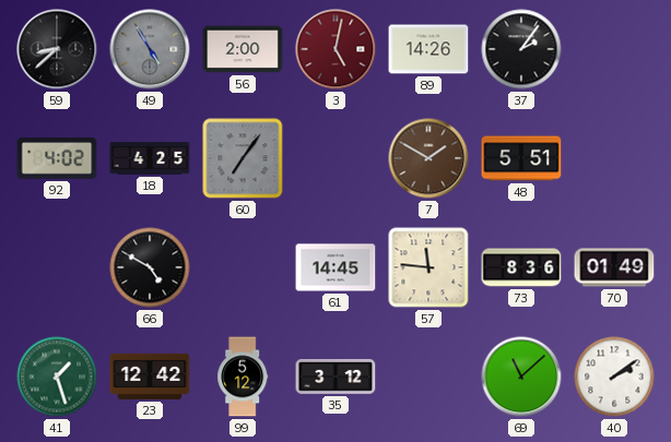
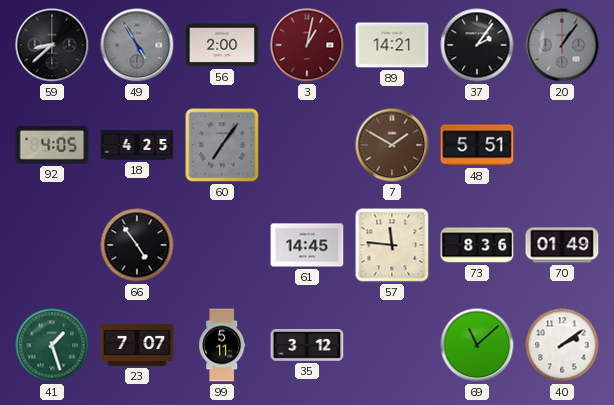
3: 5:02 -> 1:02 (307, 45)
89: 14:26 -> 14:21 (392, 45)
20: none -> 1:06 (562, 45)
92: 4:02 -> 4:05 (52, 146)
66: 4:50 -> 4:54 (137, 245)
23: 12:42 -> 7:07 (137, 345)
99: 5:12 -> 5:11 (222, 345)
